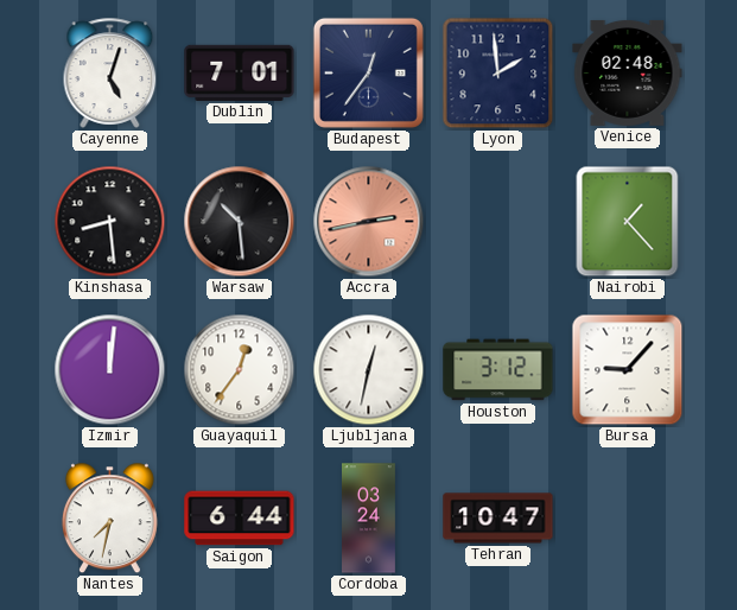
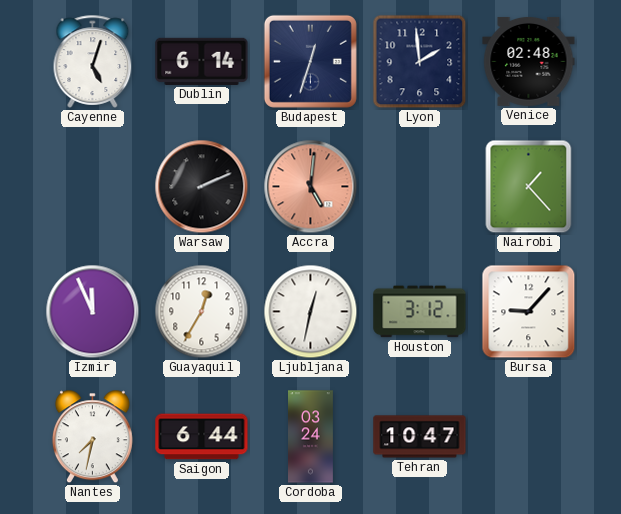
Dublin: 7:01 -> 6:14 (202, 61)
Budapest: 12:36 -> 12:33 (310, 61)
Kinshasa: 8:29 -> none (110, 222)
Warsaw: 10:29 -> 2:11 (202, 187)
Accra: 2:43 -> 5:01 (311, 187)
Izmir: 12:01 -> 11:56 (93, 312)
Guayaquil: 12:36 -> 12:35 (202, 312)
